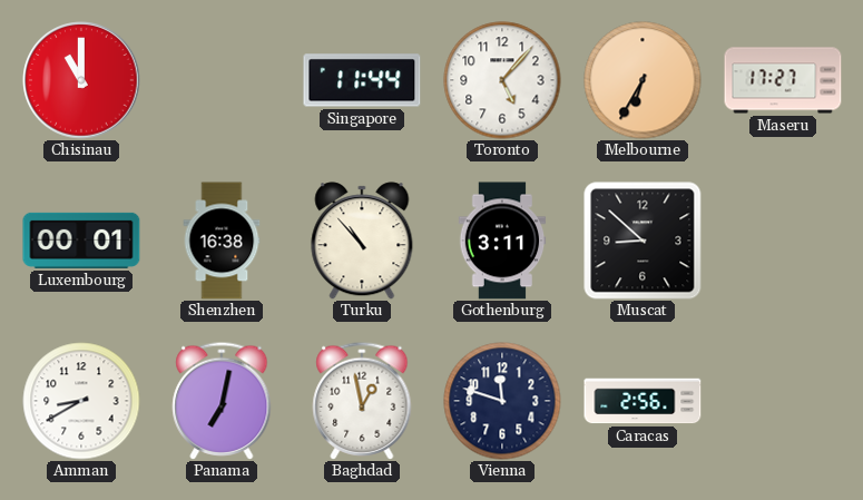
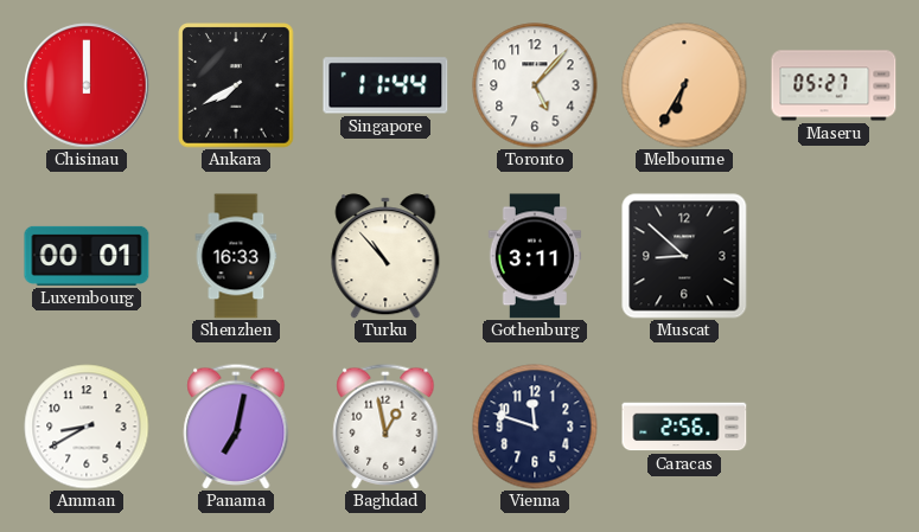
Chisinau: 11:00 -> 12:00 (87, 85)
Ankara: none -> 7:40 (236, 85)
Maseru: 17:27 -> 05:27 (834, 85)
Shenzhen: 16:38 -> 16:33 (236, 256)
